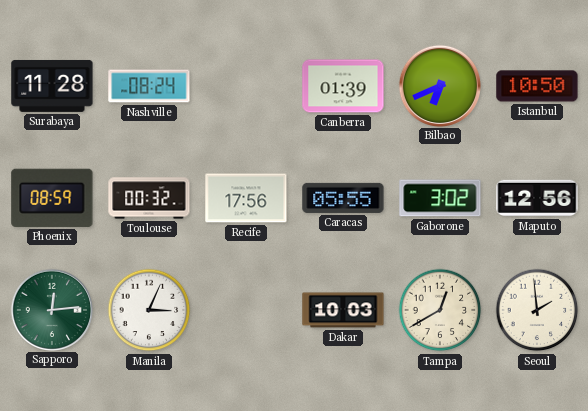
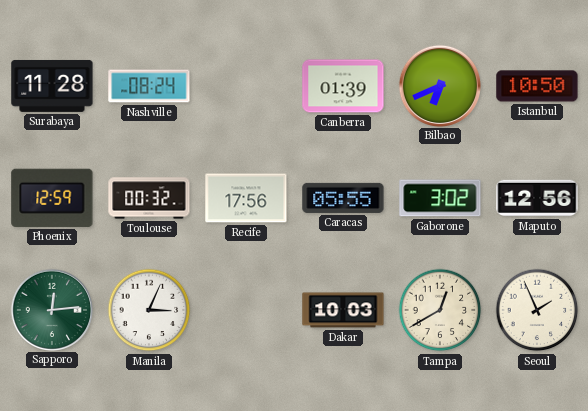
Phoenix: 08:59 -> 12:59 (52, 198)
Seoul: 1:59 -> 1:56 (537, 310)
